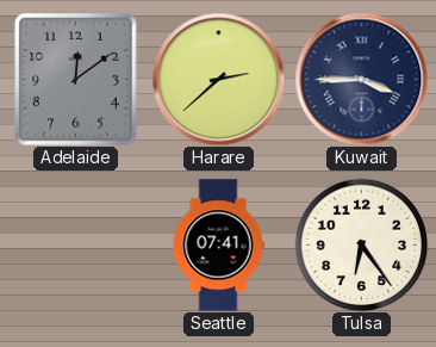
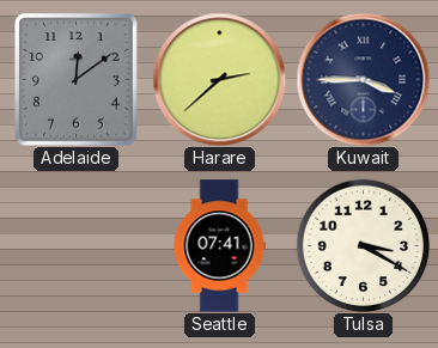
Tulsa: 6:24 -> 3:20 (363, 245)
